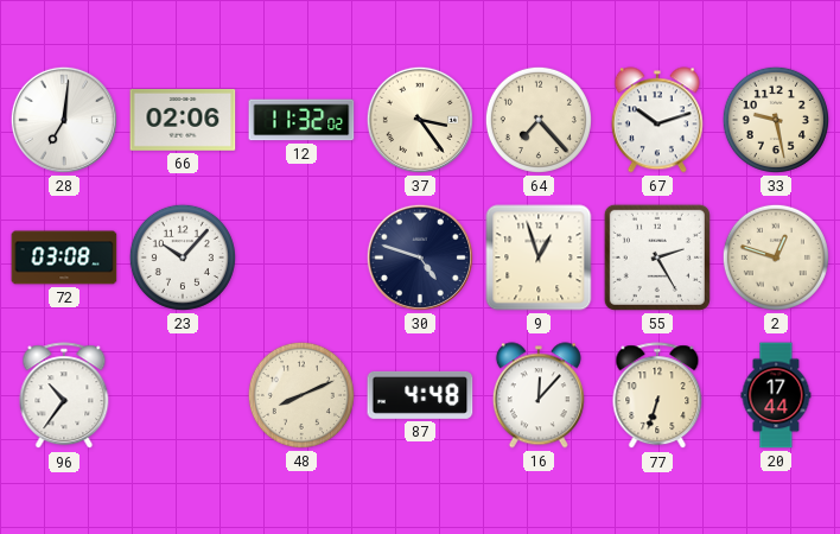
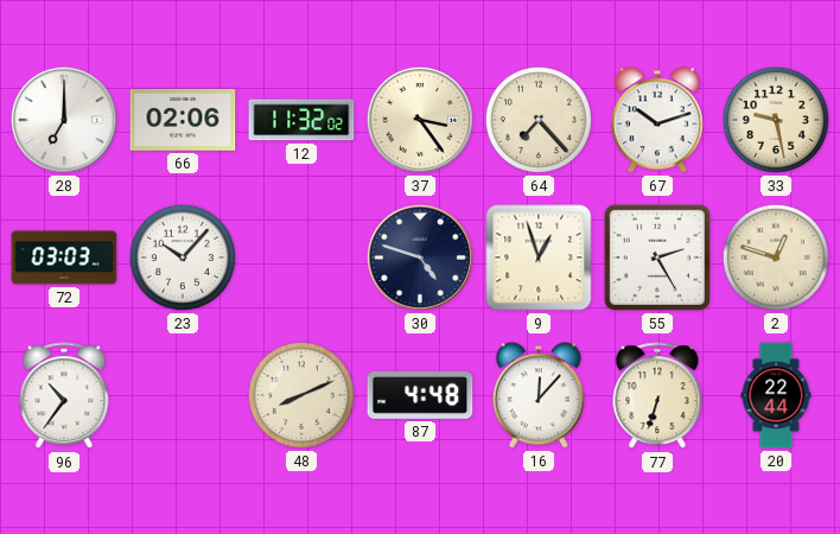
28: 7:01 -> 7:00 (64, 120)
72: 03:08 -> 03:03 (64, 258)
20: 17:44 -> 22:44 (776, 395)
